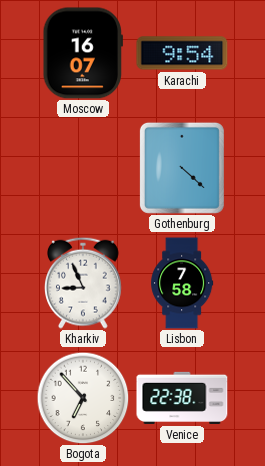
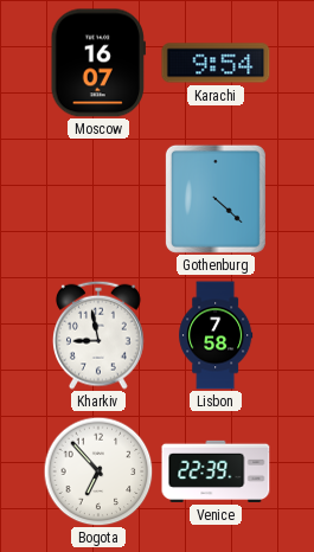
Kharkiv: 8:56 -> 8:58 (100, 335)
Venice: 22:38 -> 22:39 (216, 471)
